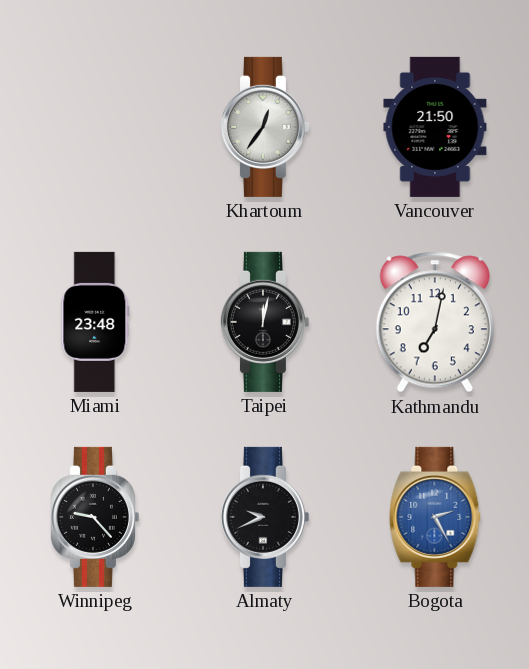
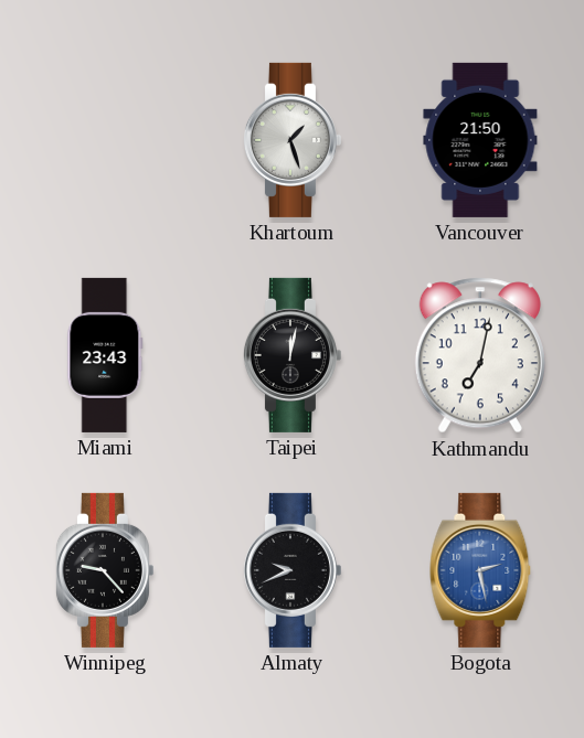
Khartoum: 12:36 -> 1:27 (291, 140)
Miami: 23:48 -> 23:43 (105, 355)
Bogota: 2:25 -> 2:28 (480, 570)
